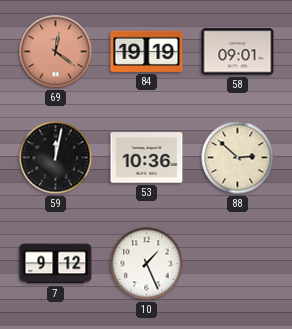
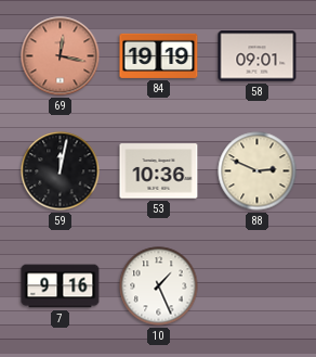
69: 12:21 -> 12:17 (61, 56)
88: 2:52 -> 2:49 (258, 171)
7: 9:12 -> 9:16 (61, 286)
